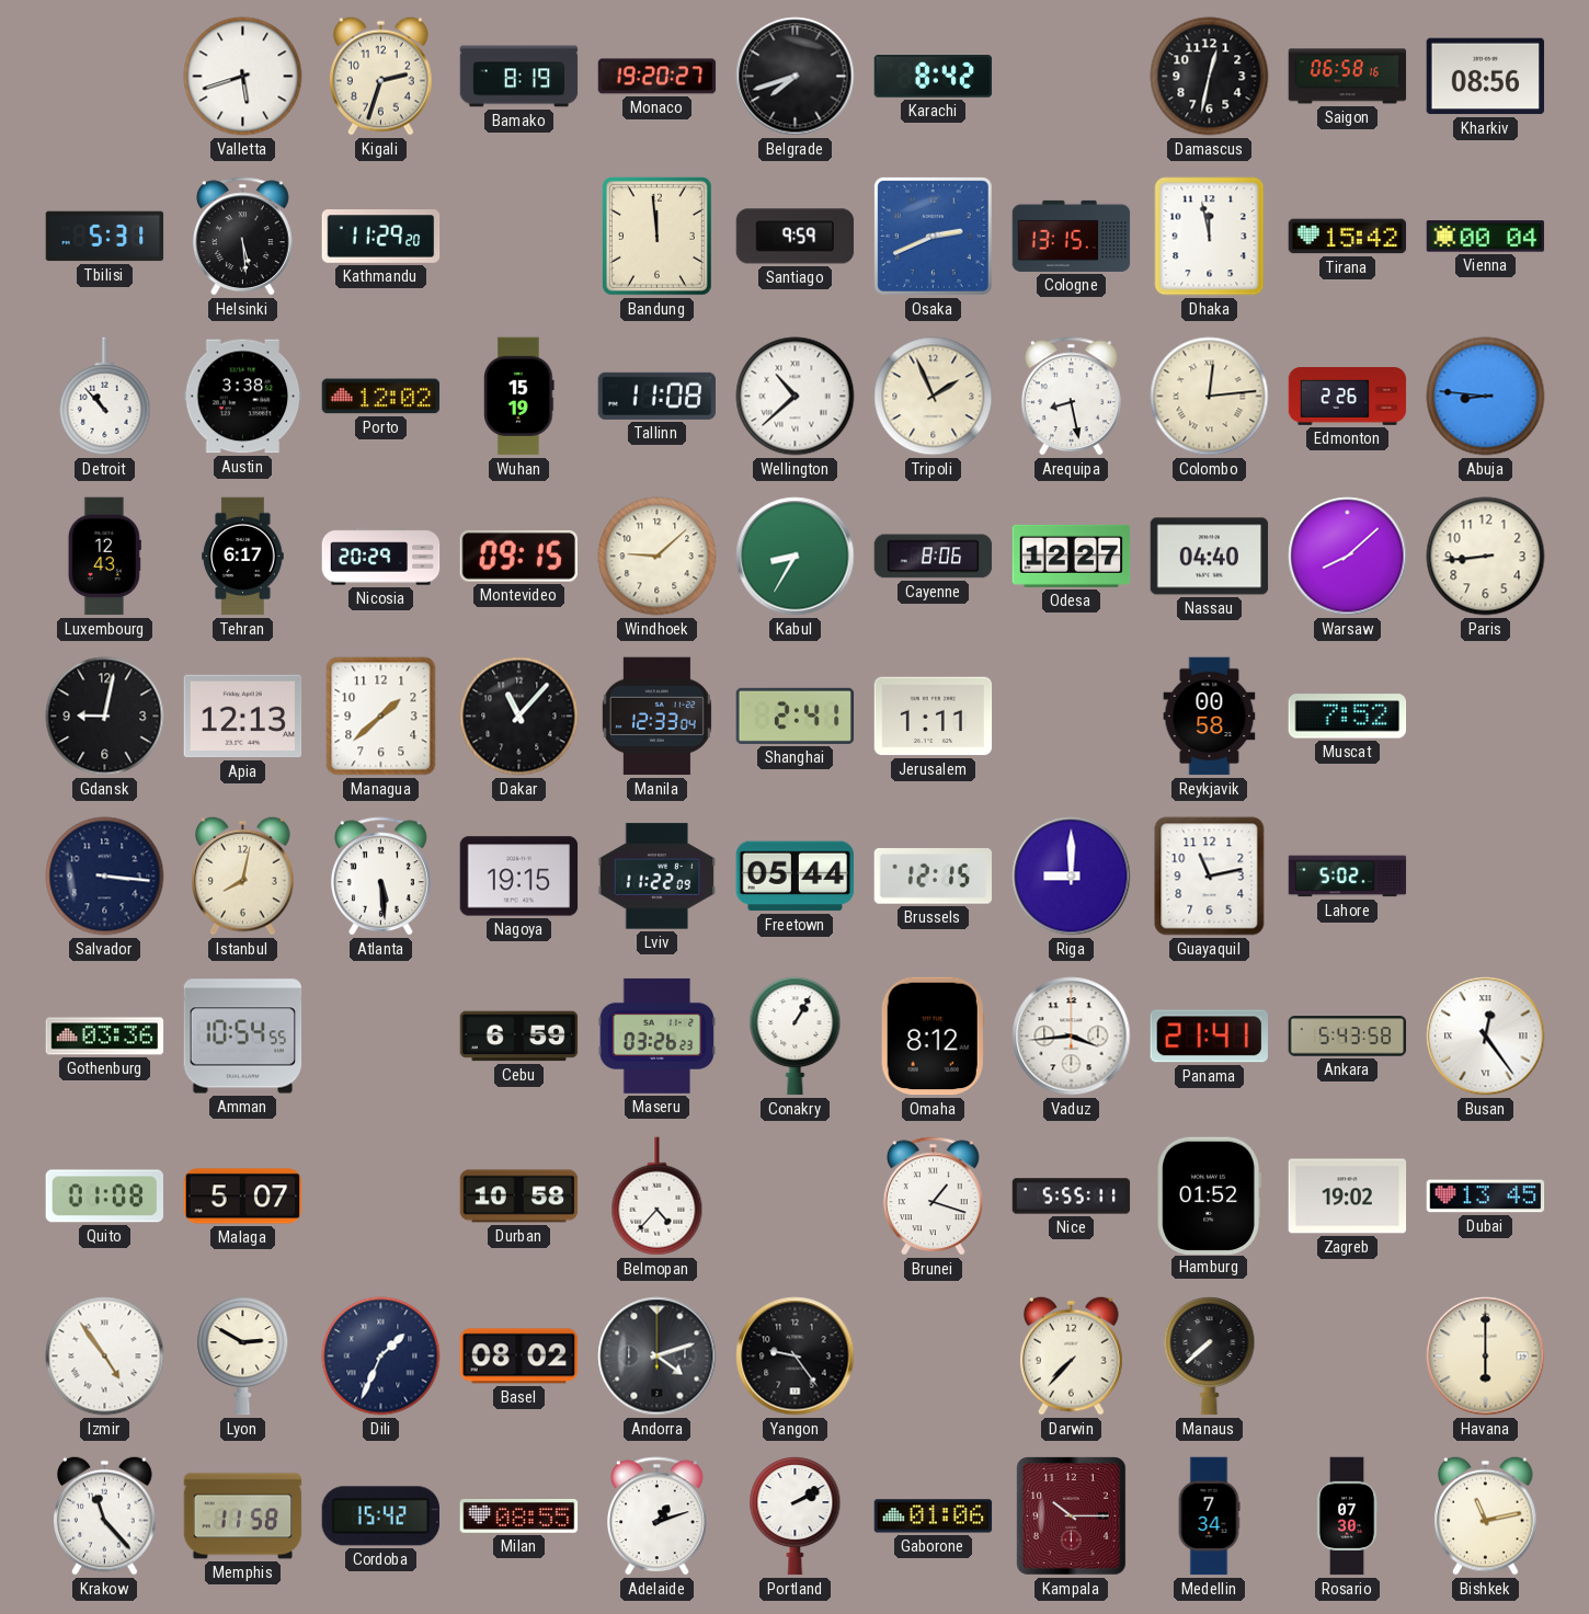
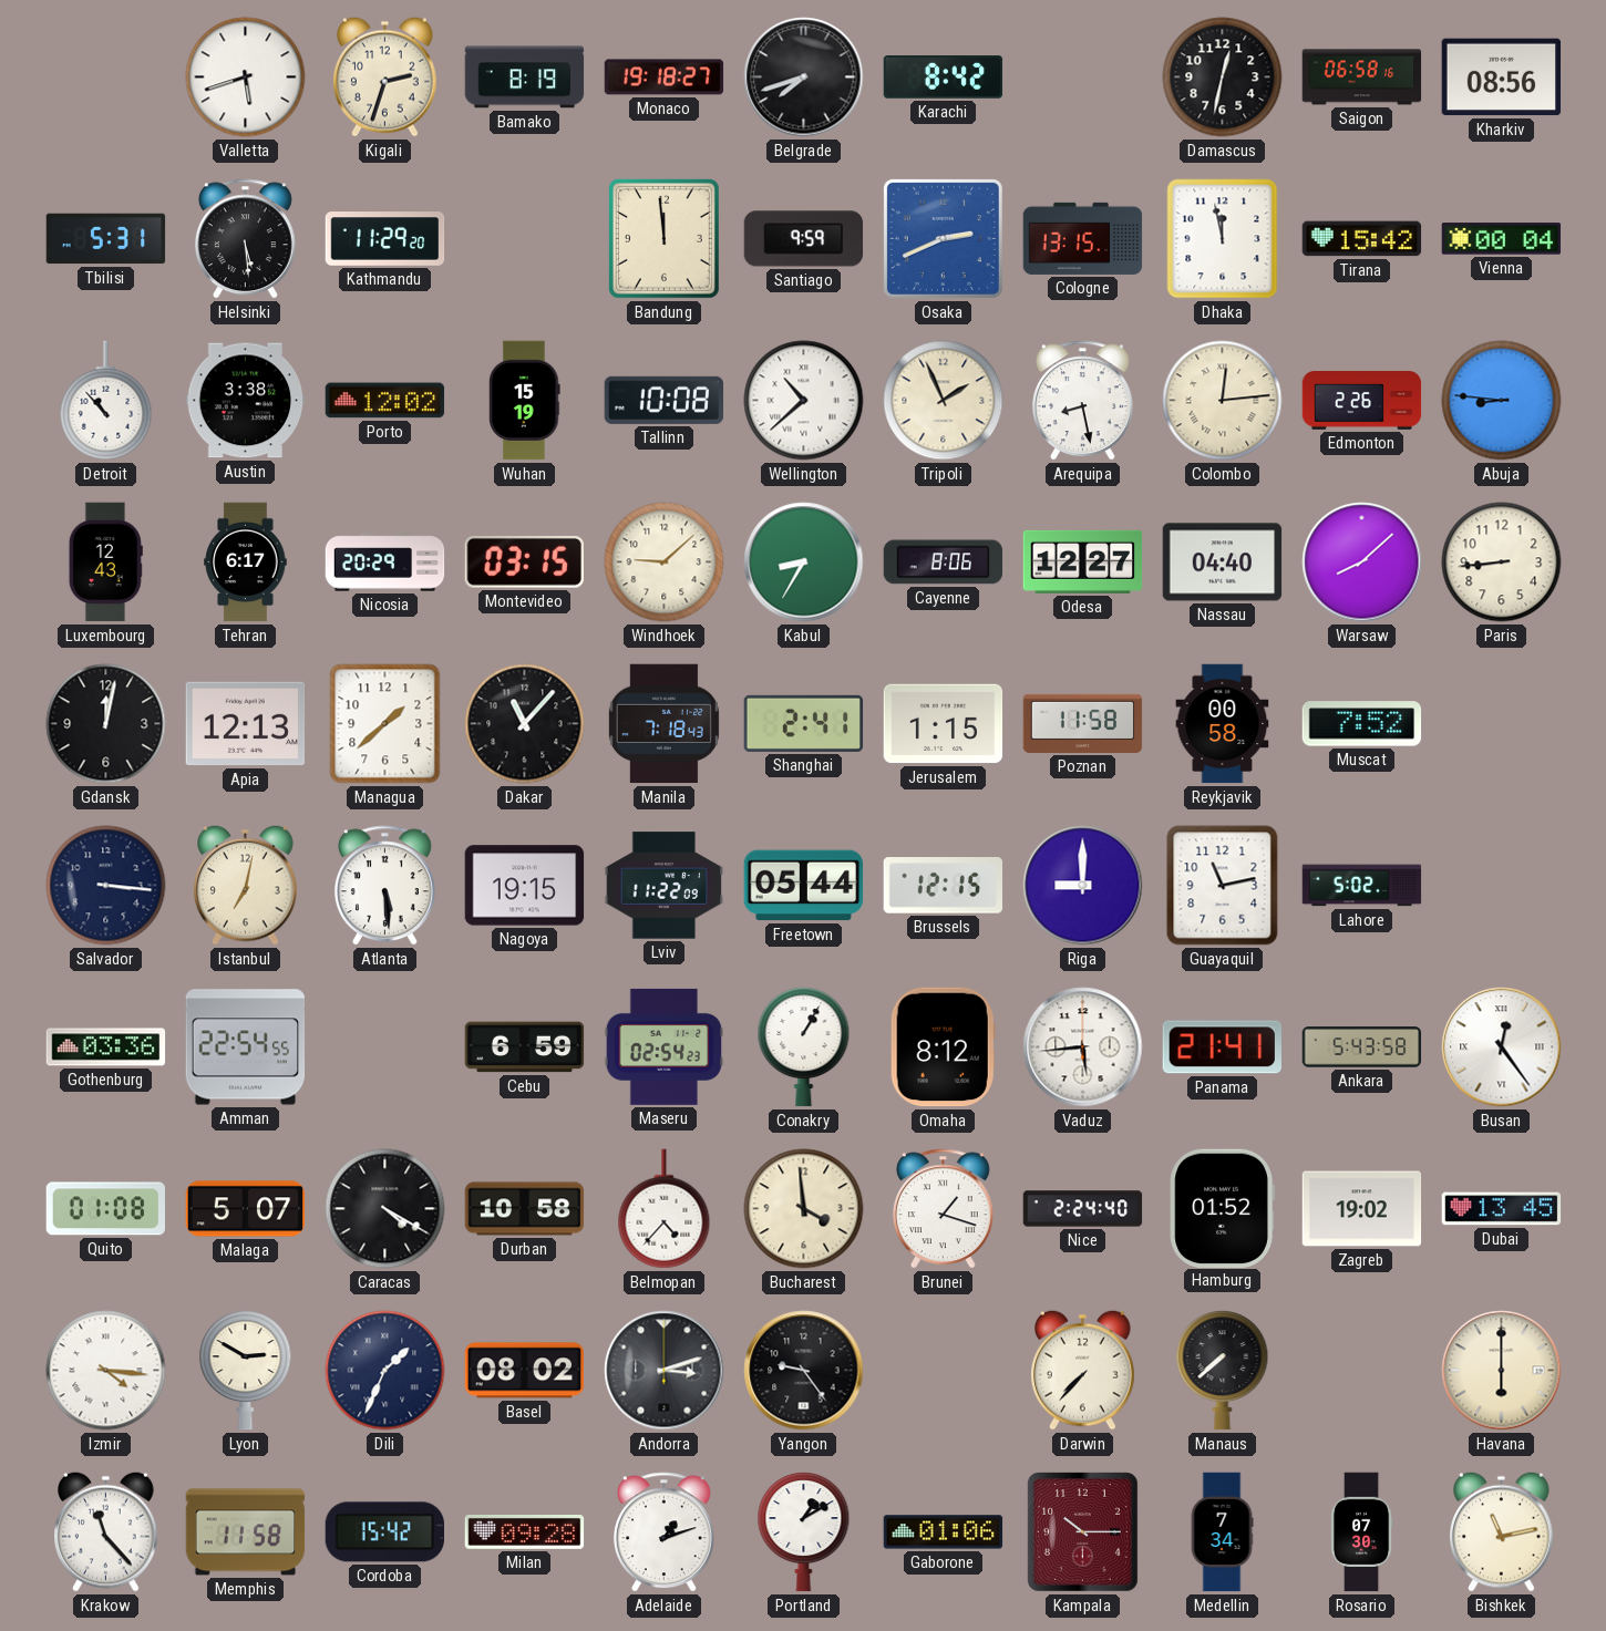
Monaco: 19:20 -> 19:18 (665, 78)
Tallinn: 11:08 -> 10:08 (663, 400)
Montevideo: 09:15 -> 03:15 (524, 562)
Gdansk: 9:02 -> 12:02 (106, 724)
Manila: 12:33 -> 7:18 (663, 724)
Jerusalem: 1:11 -> 1:15 (944, 724)
Poznan: none -> 11:58 (1083, 723)
Istanbul: 8:02 -> 7:02 (246, 885)
Amman: 10:54 -> 22:54 (246, 1047)
Maseru: 03:26 -> 02:54 (665, 1046)
Vaduz: 3:44 -> 5:44 (1083, 1047)
Caracas: none -> 4:20 (385, 1209)
Bucharest: none -> 3:59 (804, 1209)
Nice: 5:55 -> 2:24 (1083, 1209)
Izmir: 4:54 -> 4:16 (106, 1371)
Andorra: 4:12 -> 3:12 (665, 1371)
Milan: 08:55 -> 09:28 (525, 1532)
Portland: 2:10 -> 1:10 (804, 1532)
